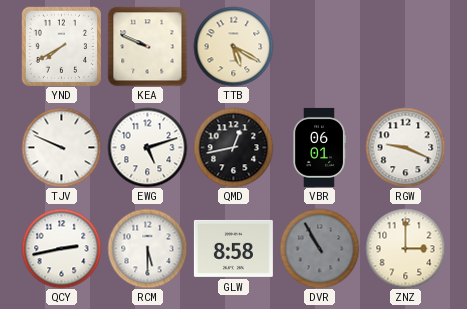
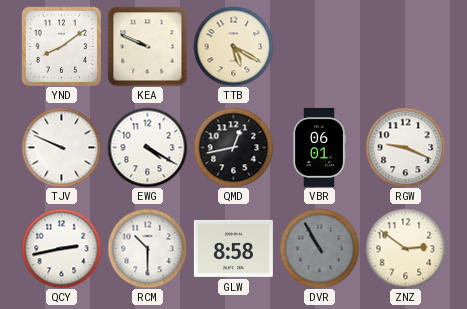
YND: 7:40 -> 8:09 (61, 46)
EWG: 5:12 -> 4:20 (147, 147)
RCM: 5:30 -> 10:30 (147, 248)
ZNZ: 3:00 -> 2:51 (405, 248)
